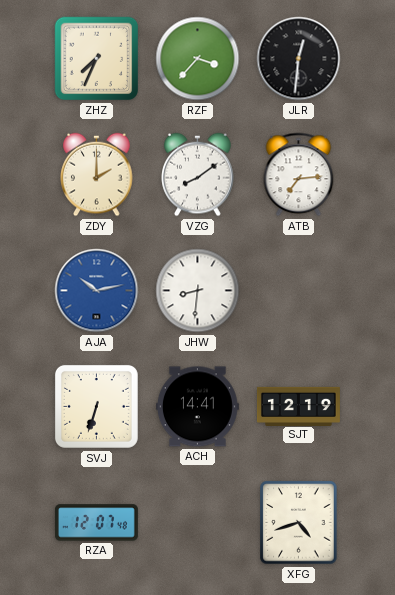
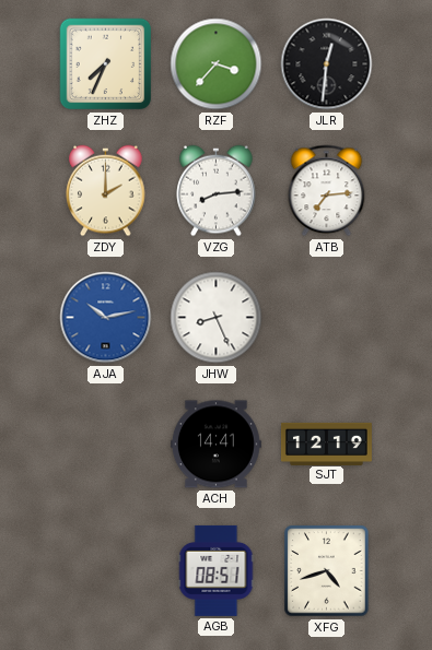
VZG: 8:09 -> 8:14 (217, 191)
JHW: 8:31 -> 8:26 (217, 318)
SVJ: 6:33 -> none (96, 406)
RZA: 12:07 -> none (96, 523)
AGB: none -> 08:51 (217, 570)
